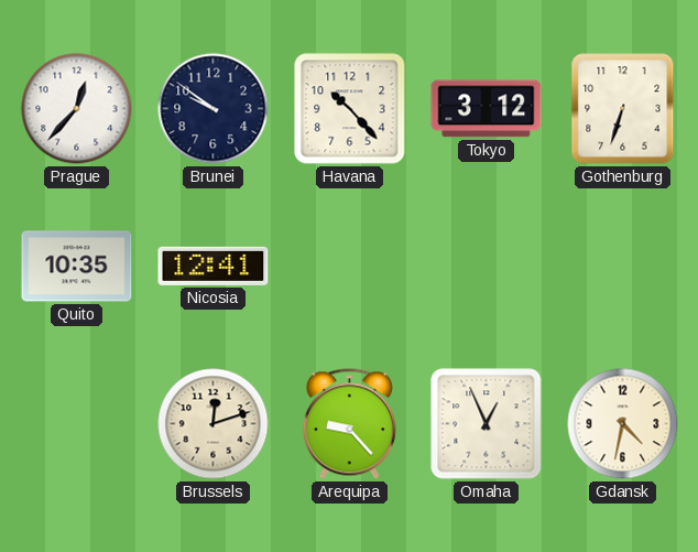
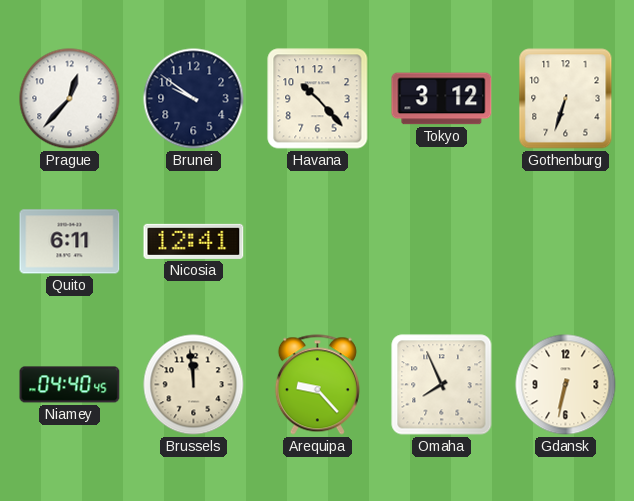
Quito: 10:35 -> 6:11 (70, 242)
Niamey: none -> 04:40 (70, 385)
Brussels: 12:12 -> 11:59 (194, 385)
Omaha: 12:56 -> 7:56 (442, 385)
Gdansk: 4:32 -> 6:32 (566, 385)
